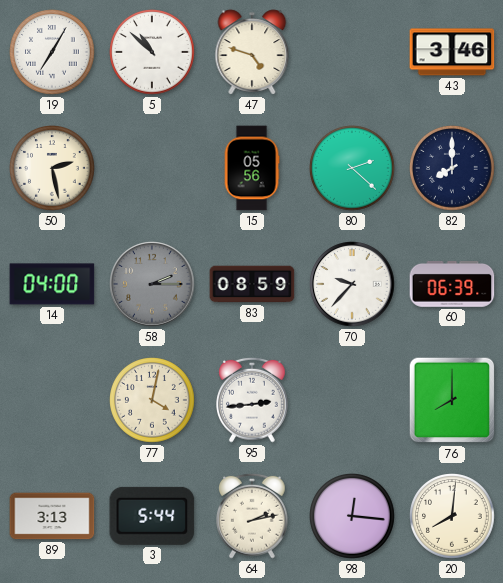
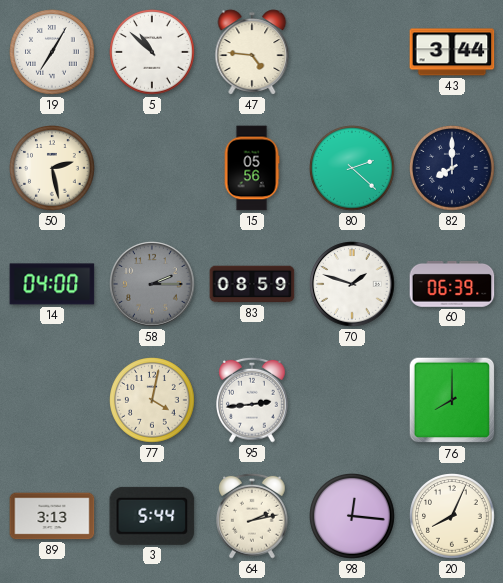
47: 4:48 -> 4:46 (252, 52)
43: 3:46 -> 3:44 (452, 52)
70: 9:37 -> 1:48 (352, 284)
20: 8:01 -> 8:04 (452, 516)
